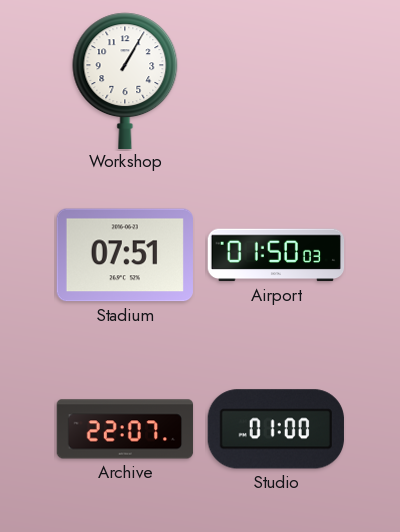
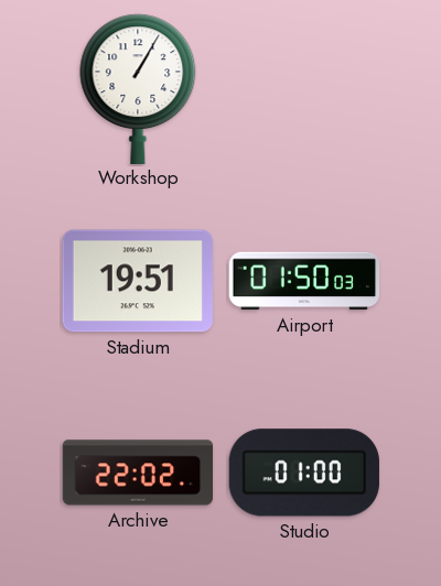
Stadium: 07:51 -> 19:51 (138, 281)
Archive: 22:07 -> 22:02 (138, 473)
